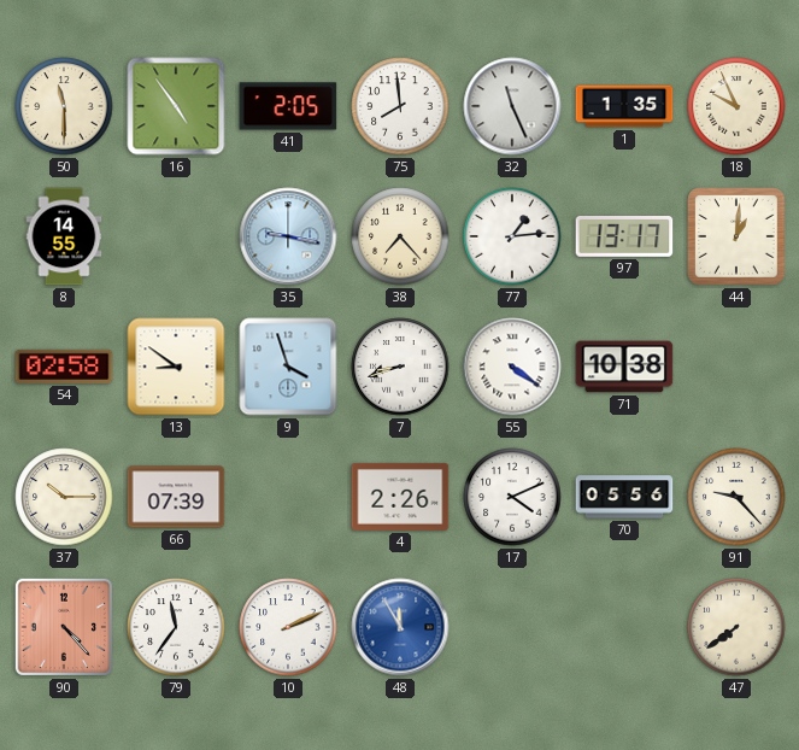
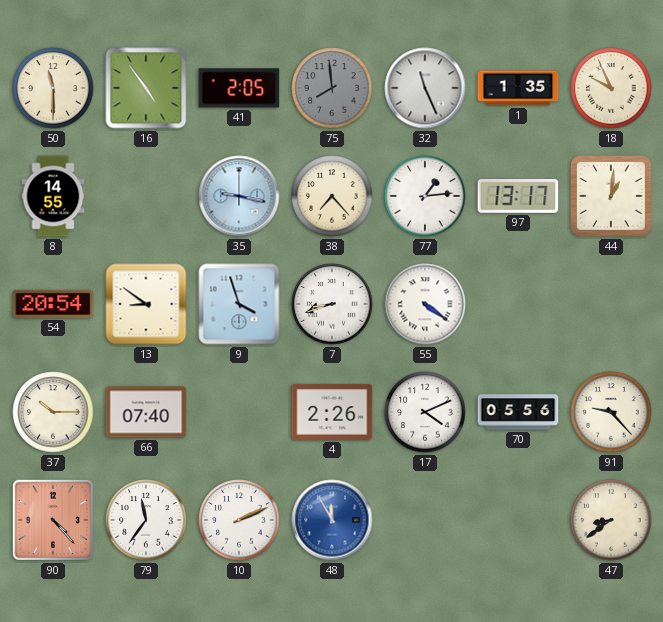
75 dial: white -> grey (332, 88)
54: 02:58 -> 20:54 (53, 304)
71: 10:38 -> none (624, 367)
66: 07:39 -> 07:40 (146, 412)
47: 7:39 -> 8:39 (611, 520)
